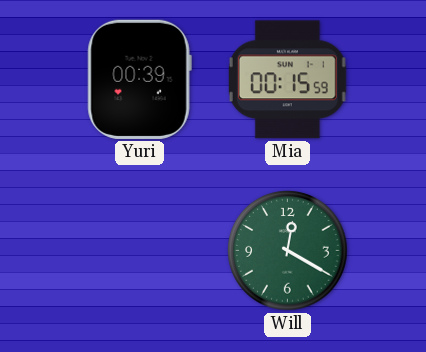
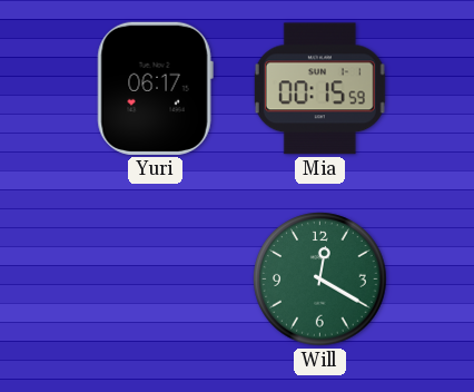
Yuri: 00:39 -> 06:17 (155, 88)
